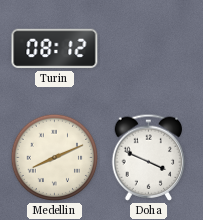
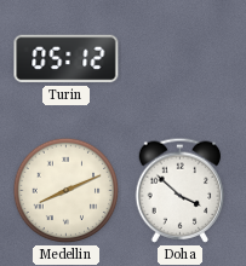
Turin: 08:12 -> 05:12 (67, 59)
Doha: 3:49 -> 3:52 (181, 190)
